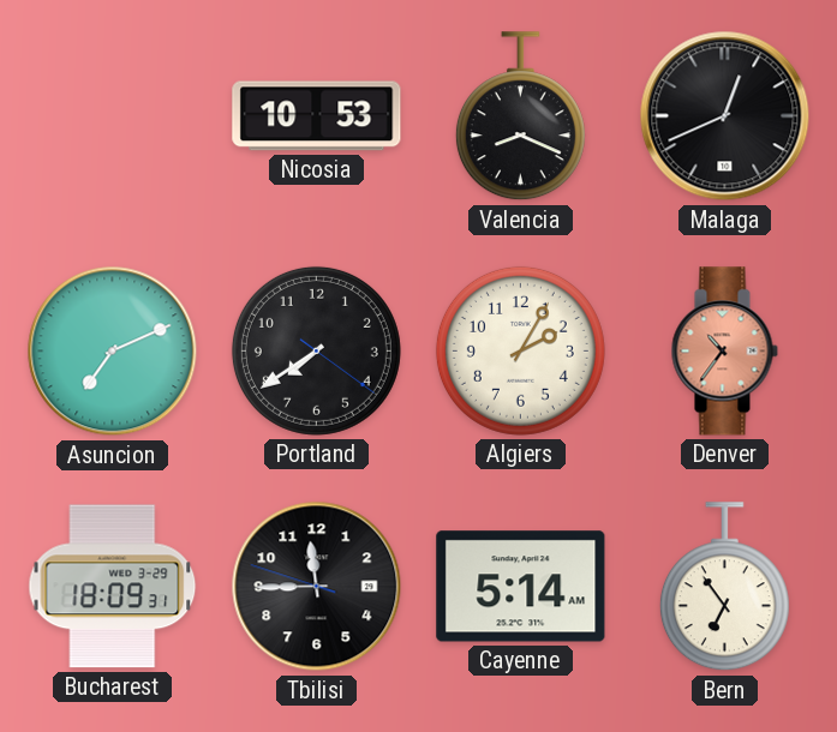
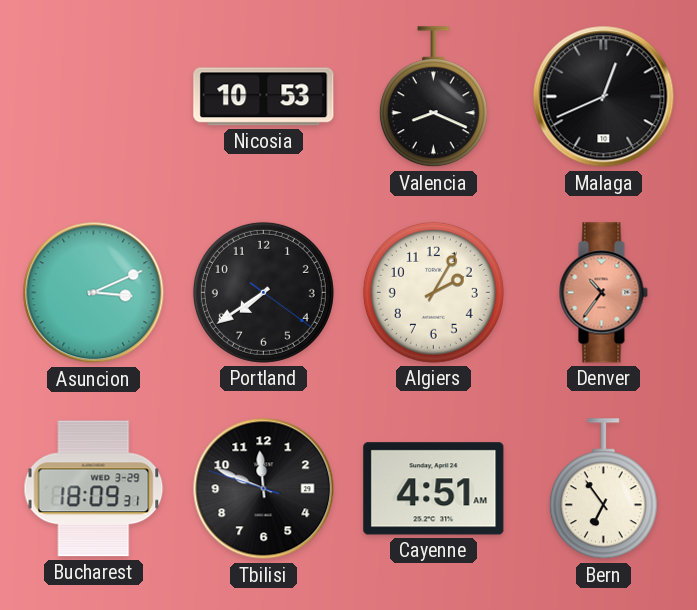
Asuncion: 7:11 -> 3:11 (94, 293)
Tbilisi: 11:44 -> 11:48 (264, 489)
Cayenne: 5:14 -> 4:51 (434, 489)
